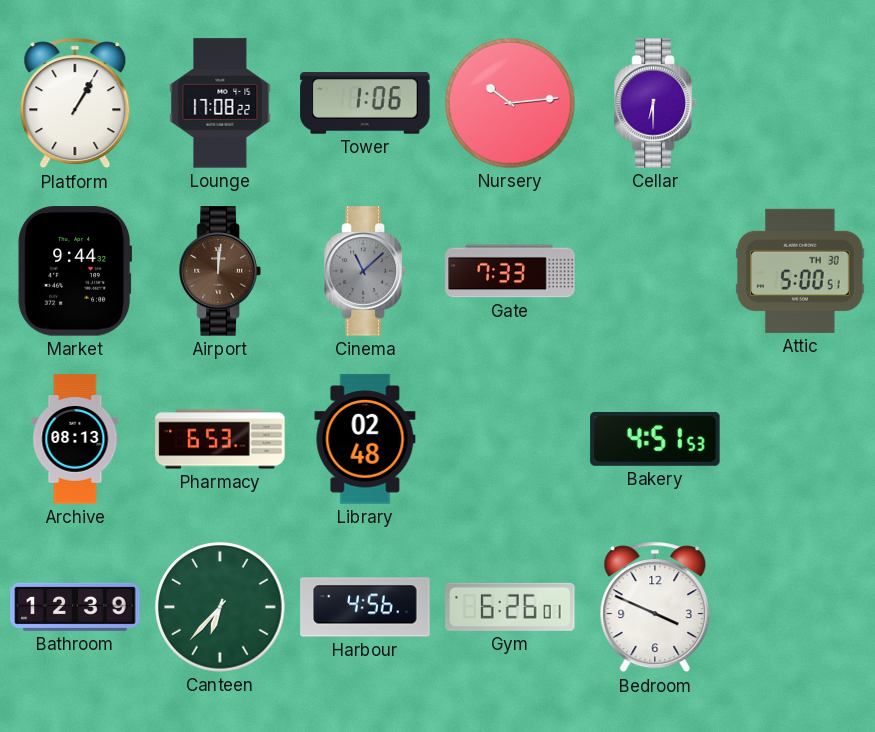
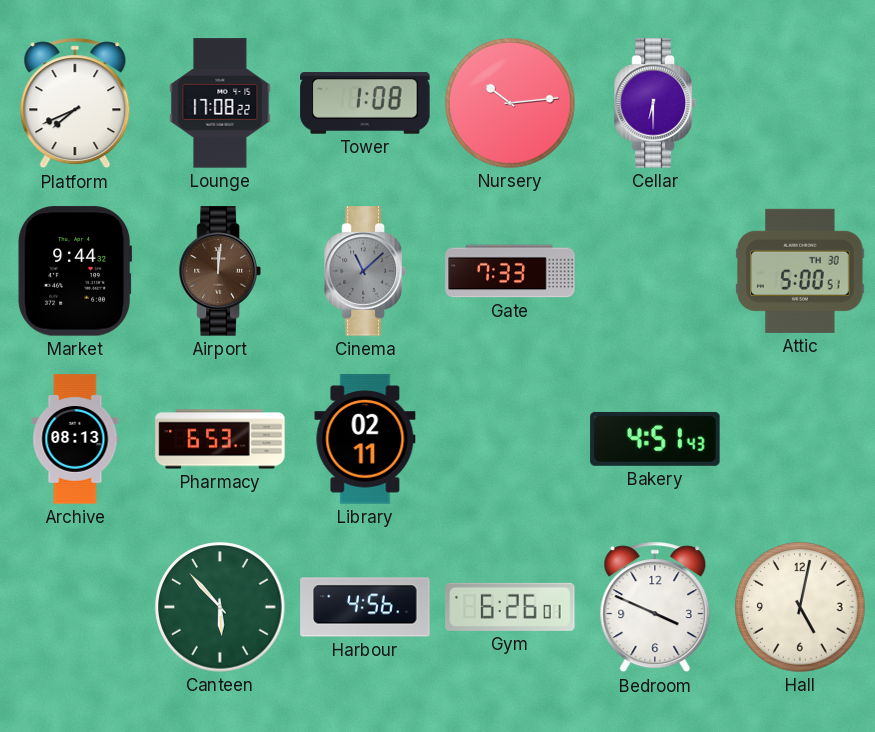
Platform: 1:05 -> 7:41 (75, 103)
Tower: 1:06 -> 1:08 (365, 103)
Library: 02:48 -> 02:11 (365, 439)
Bakery: 4:51:53 -> 4:51:43 (655, 439)
Bathroom: 12:39 -> none (75, 607)
Canteen: 6:37 -> 5:53 (220, 607)
Hall: none -> 5:02 (800, 607)
